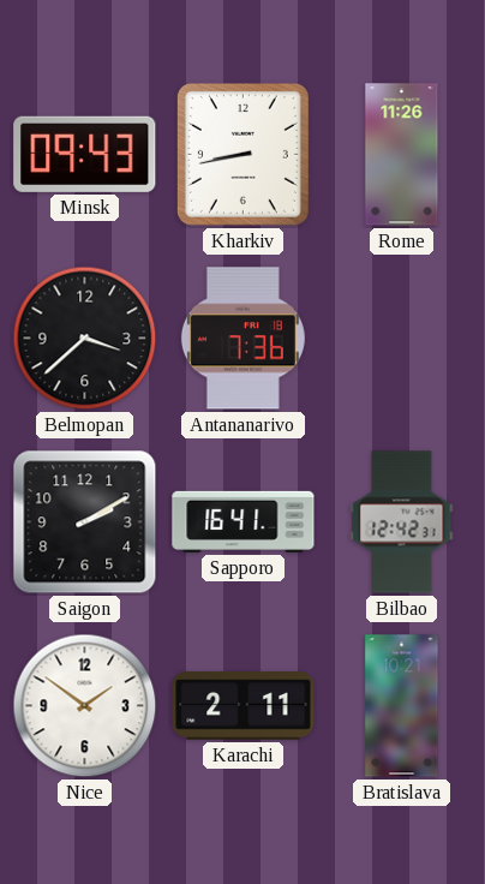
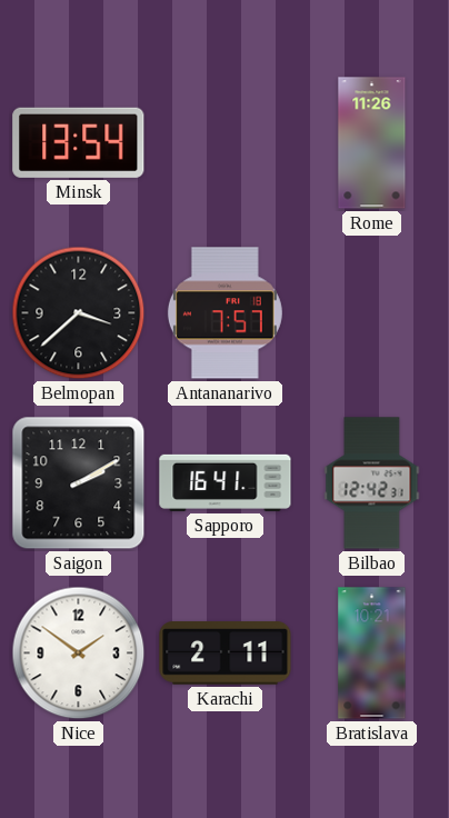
Minsk: 09:43 -> 13:54 (79, 142)
Kharkiv: 8:43 -> none (242, 154)
Antananarivo: 7:36 -> 7:57 (225, 313)
